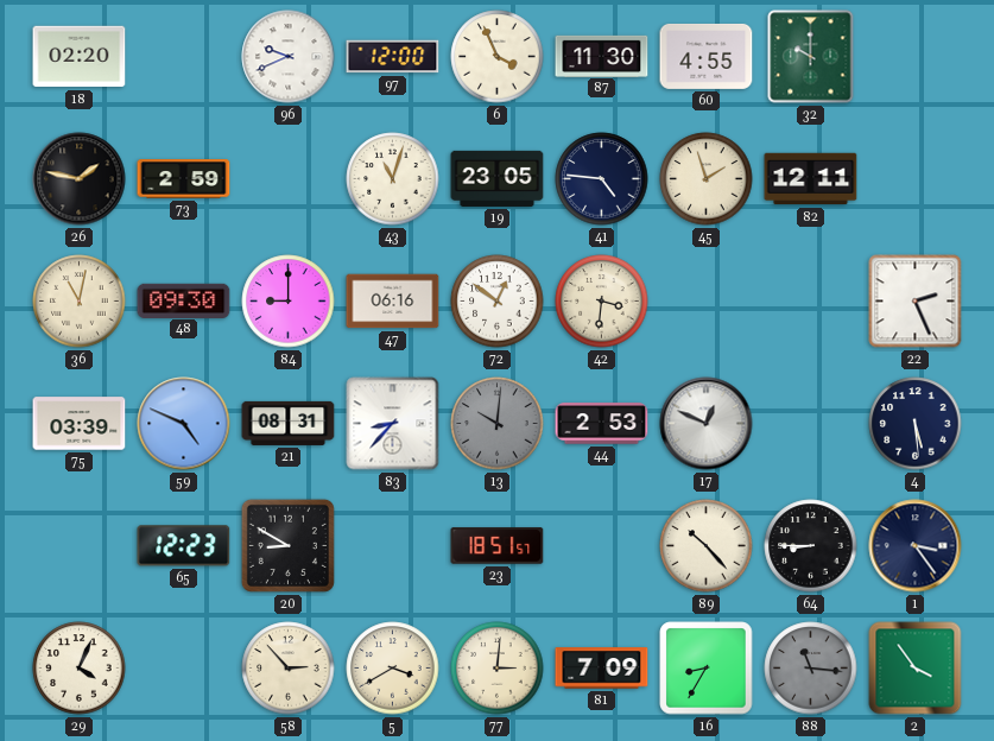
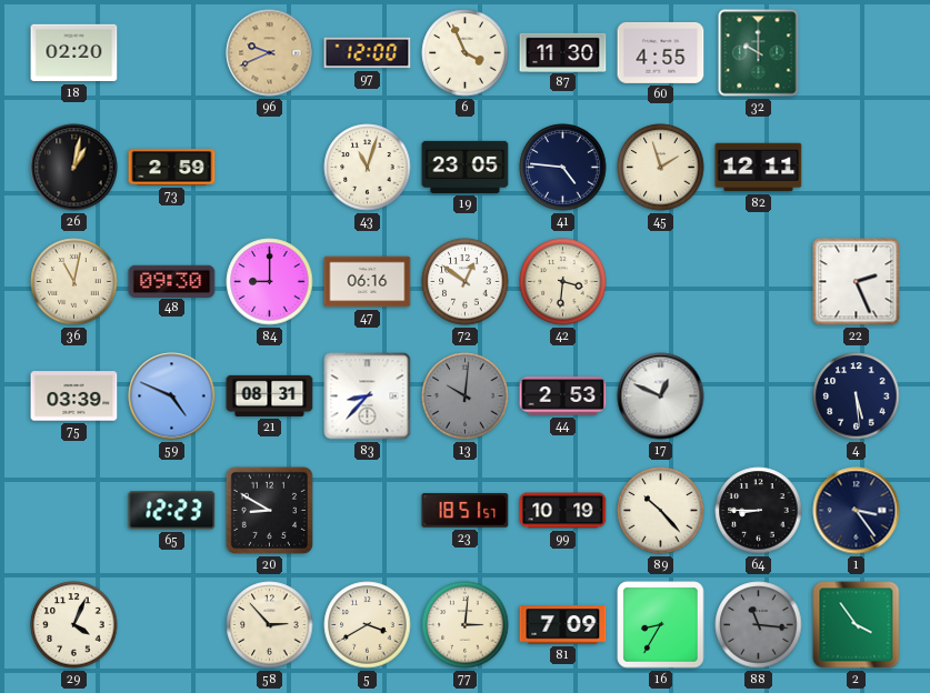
96 dial: white -> champagne (270, 53)
26: 1:47 -> 1:02 (74, 168)
99: none -> 10:19 (563, 511)
